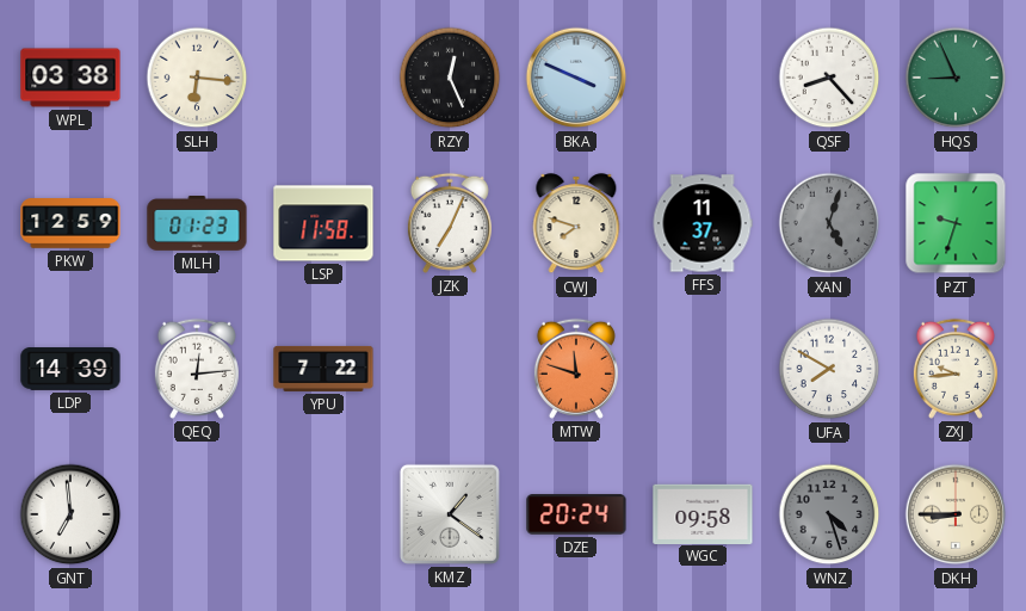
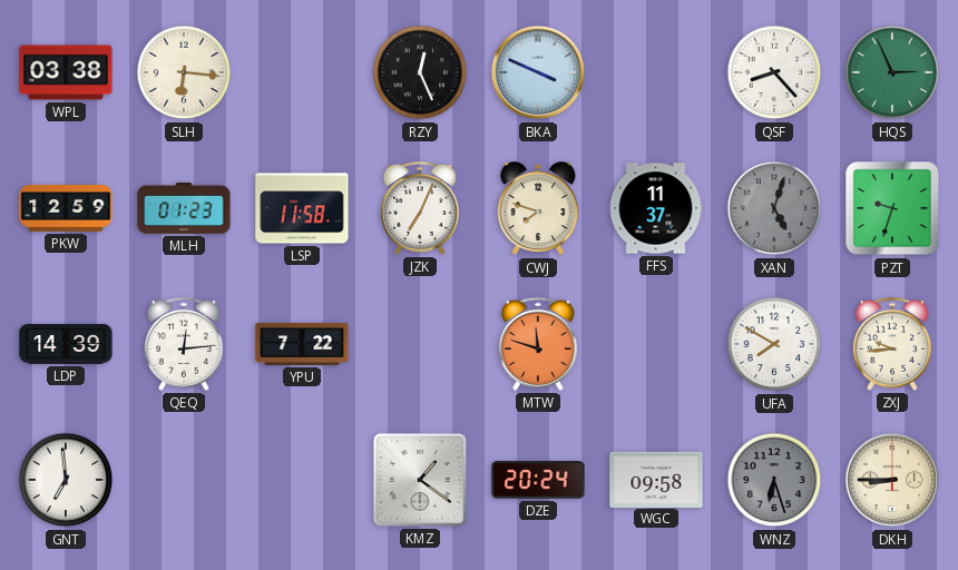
HQS: 8:56 -> 2:56 (892, 72)
WNZ: 4:27 -> 6:27 (774, 480)
